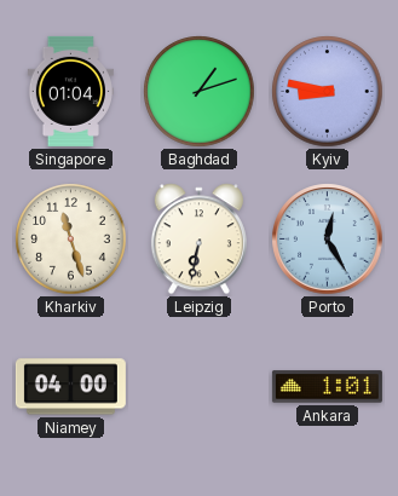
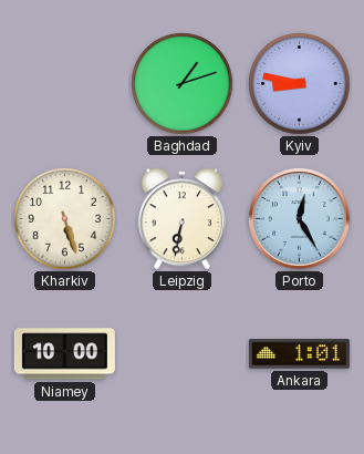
Singapore: 01:04 -> none (70, 91)
Kharkiv: 11:27 -> 5:27 (65, 219)
Niamey: 04:00 -> 10:00 (64, 354)
